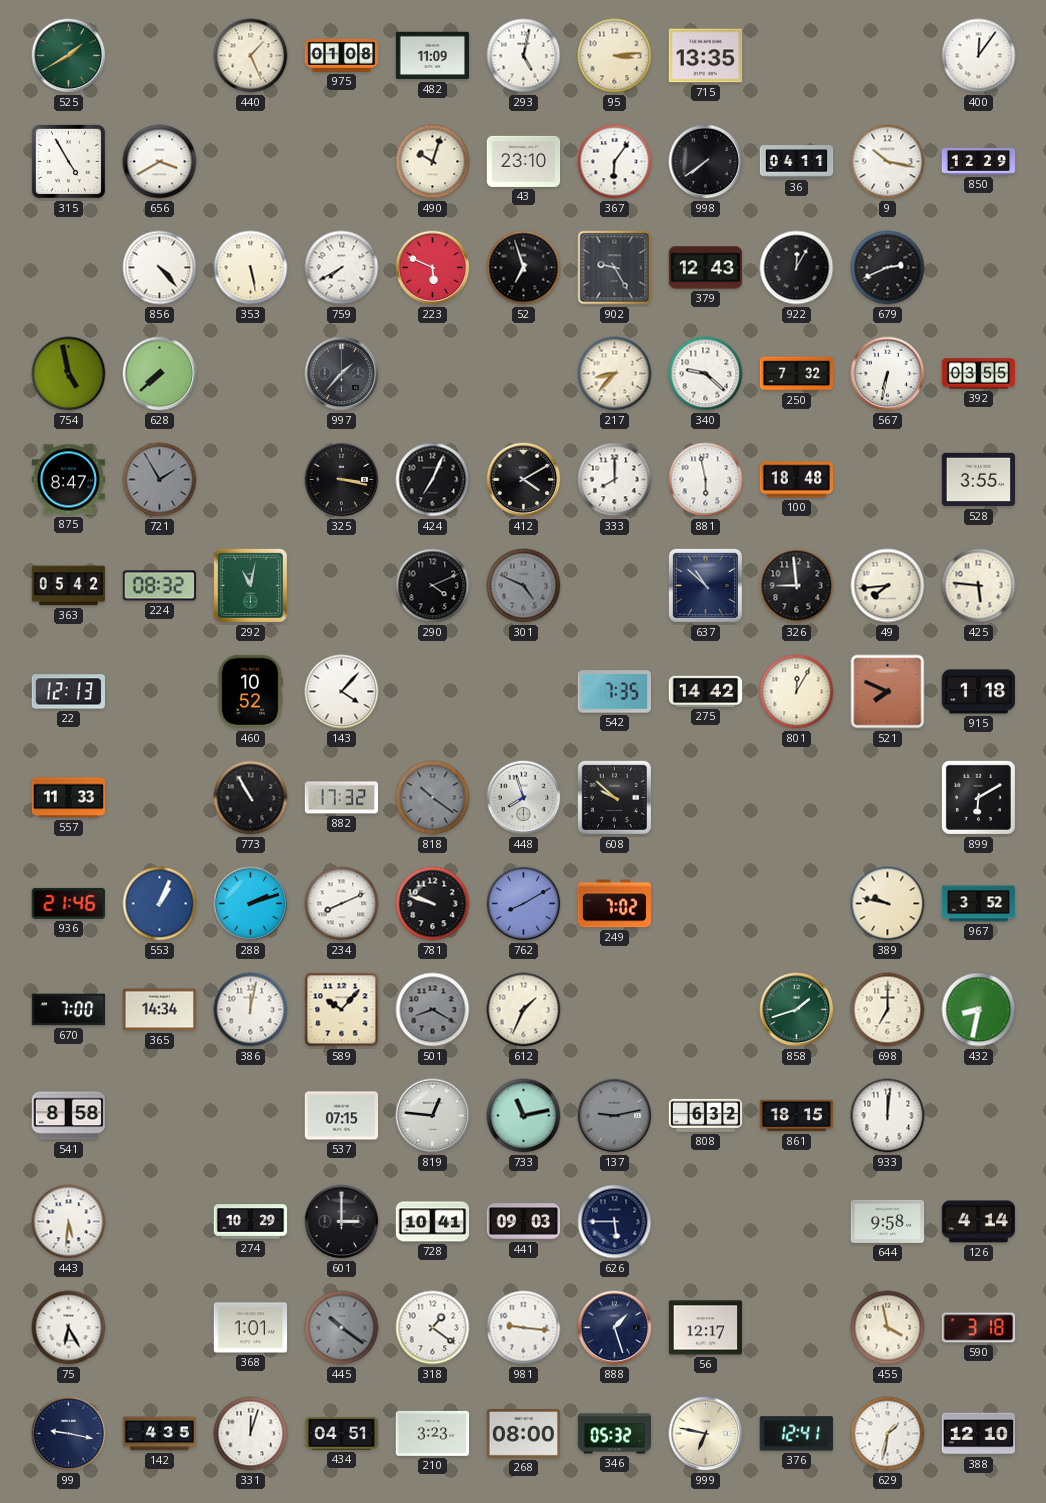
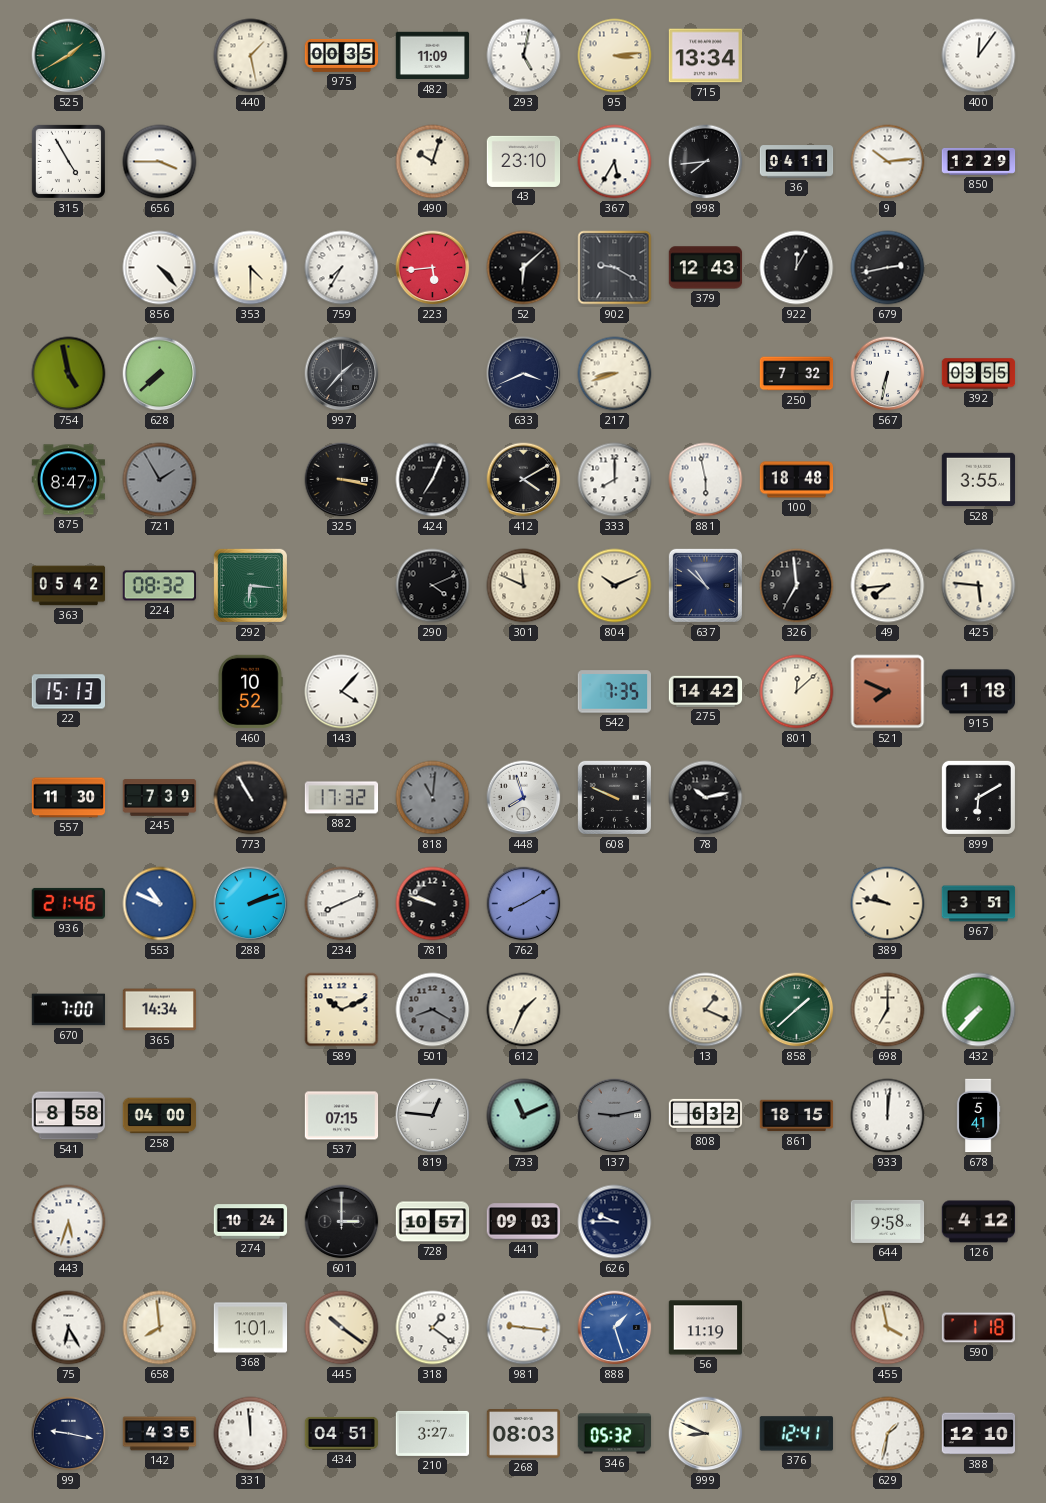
440: 1:26 -> 1:28 (251, 56)
975: 01:08 -> 00:35 (342, 55)
715: 13:35 -> 13:34 (706, 56)
656: 3:40 -> 3:45 (160, 162)
367: 6:06 -> 5:35 (615, 162)
998: 7:39 -> 7:44 (706, 162)
9: 10:17 -> 10:14 (888, 162)
353: 5:28 -> 4:30 (251, 268)
759: 7:40 -> 7:35 (342, 268)
223: 5:49 -> 5:44 (433, 268)
52: 6:57 -> 6:08 (524, 268)
902: 9:25 -> 9:20 (615, 268)
679: 2:41 -> 2:43 (888, 268)
633: none -> 3:41 (524, 374)
217: 8:37 -> 8:42 (615, 374)
340: 9:22 -> none (706, 374)
292: 11:02 -> 6:16 (250, 585)
301: 4:49 -> 11:49 (524, 586)
301 dial: grey -> cream (524, 586)
804: none -> 10:11 (615, 586)
326: 8:59 -> 6:59 (797, 586)
22: 12:13 -> 15:13 (68, 692)
801: 12:05 -> 12:08 (797, 692)
557: 11:33 -> 11:30 (69, 798)
245: none -> 7:39 (160, 798)
818: 10:21 -> 11:01 (433, 798)
608: 9:52 -> 9:49 (614, 797)
78: none -> 10:13 (706, 798)
553: 1:04 -> 10:49 (160, 904)
249: 7:02 -> none (614, 904)
967: 3:52 -> 3:51 (979, 904)
386: 12:02 -> none (251, 1010)
589: 10:07 -> 10:11 (342, 1010)
13: none -> 1:19 (706, 1010)
858: 1:42 -> 1:38 (797, 1010)
432: 8:32 -> 7:37 (979, 1010)
258: none -> 04:00 (160, 1116)
733: 11:13 -> 11:11 (524, 1116)
678: none -> 5:41 (978, 1116)
443: 5:31 -> 5:33 (69, 1222)
274: 10:29 -> 10:24 (251, 1222)
728: 10:41 -> 10:57 (433, 1222)
626: 5:45 -> 9:45 (615, 1222)
126: 4:14 -> 4:12 (979, 1222)
658: none -> 7:59 (160, 1328)
445 dial: grey -> cream (342, 1328)
888 dial: navy -> blue (615, 1328)
56: 12:17 -> 11:19 (706, 1328)
590: 3:18 -> 1:18 (979, 1328)
331: 12:03 -> 11:59 (251, 1434)
210: 3:23 -> 3:27 (433, 1433)
268: 08:00 -> 08:03 (524, 1434)
999: 6:47 -> 8:49 (706, 1434)
